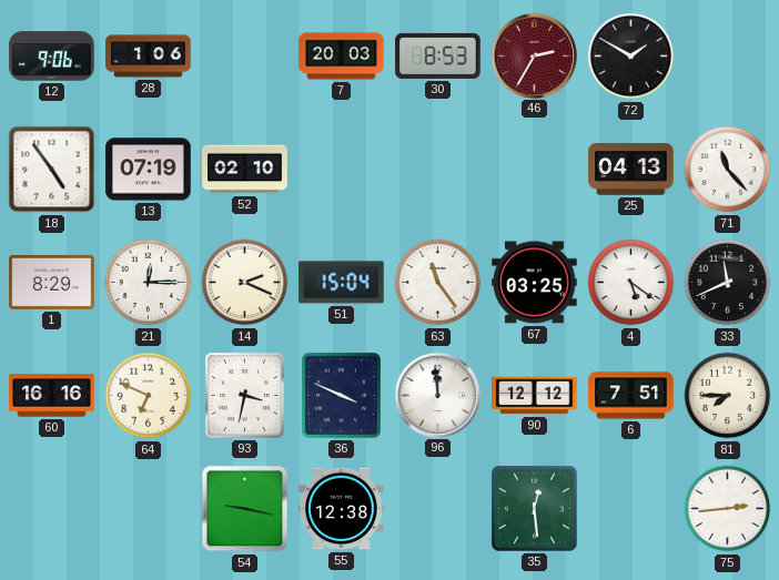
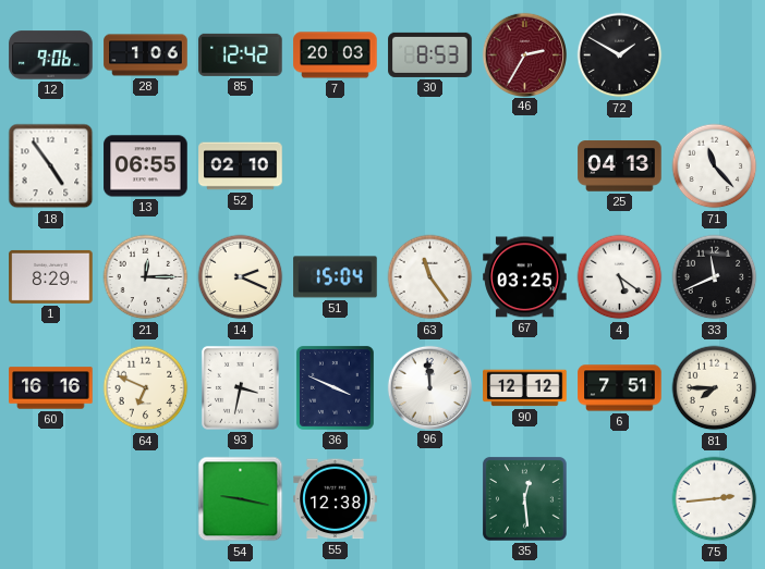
85: none -> 12:42 (241, 54)
13: 07:19 -> 06:55 (146, 166)
